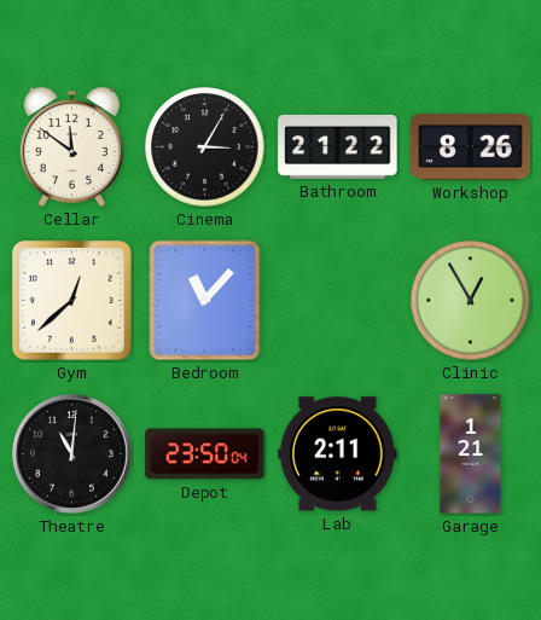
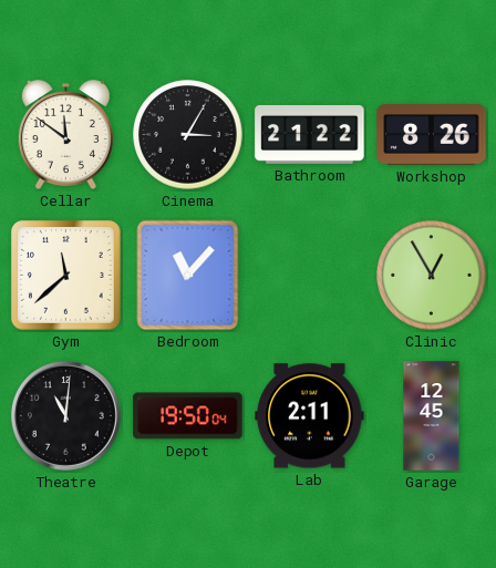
Gym: 12:38 -> 11:38 (66, 276)
Depot: 23:50 -> 19:50 (188, 416)
Garage: 1:21 -> 12:45 (432, 416)
